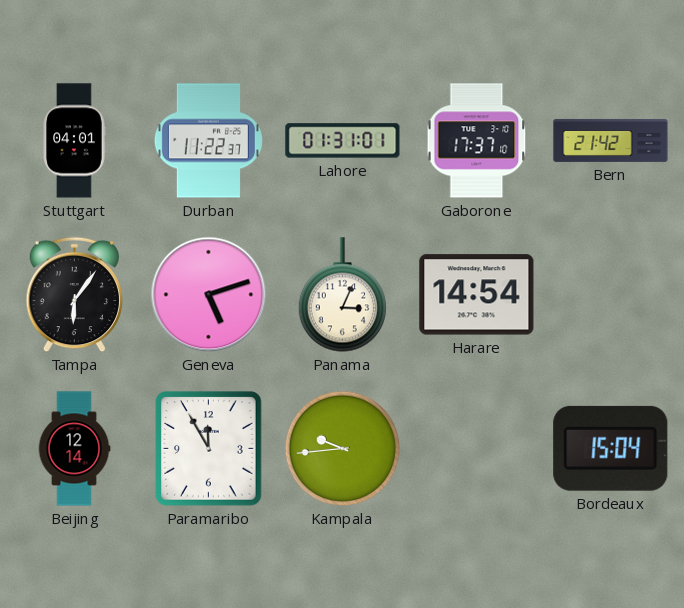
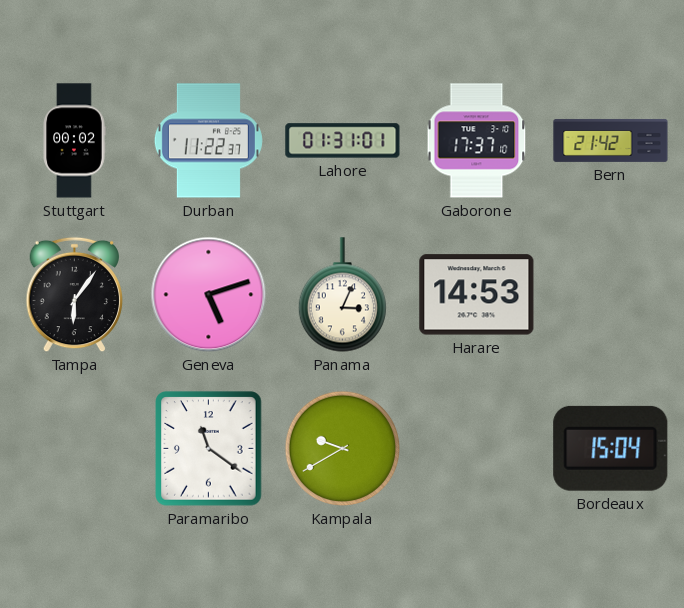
Stuttgart: 04:01 -> 00:02 (74, 141)
Harare: 14:54 -> 14:53 (477, 295)
Beijing: 12:14 -> none (74, 449)
Paramaribo: 11:55 -> 11:21 (209, 449)
Kampala: 9:44 -> 9:40 (343, 449)
